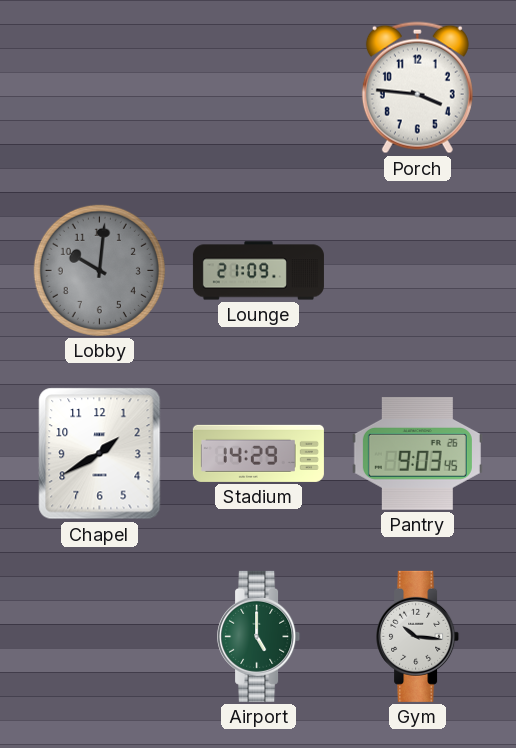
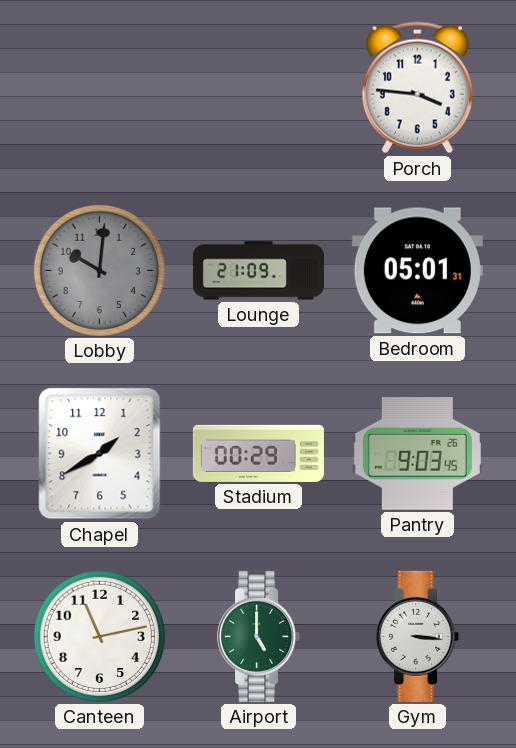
Bedroom: none -> 05:01 (417, 271)
Stadium: 14:29 -> 00:29 (258, 453)
Canteen: none -> 11:13 (99, 636)
Gym: 10:16 -> 3:16 (418, 636)
